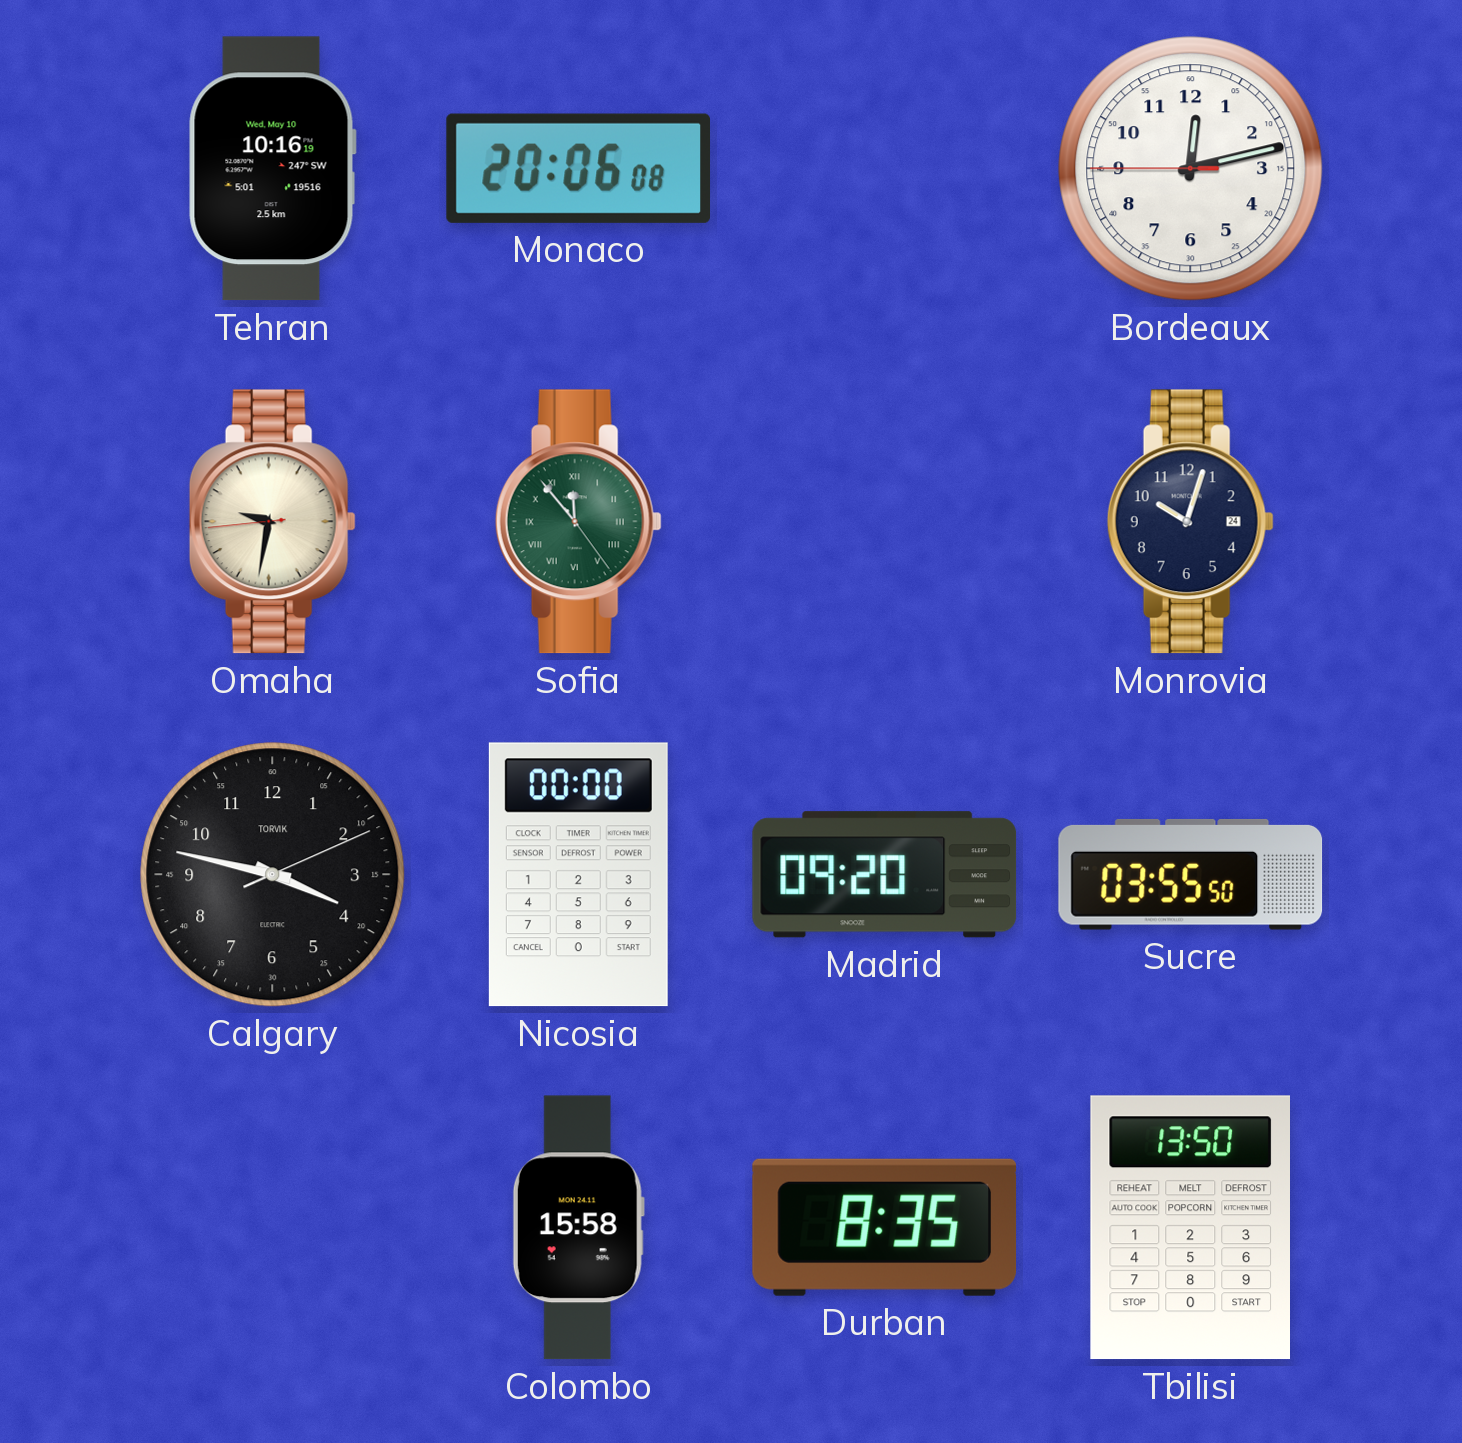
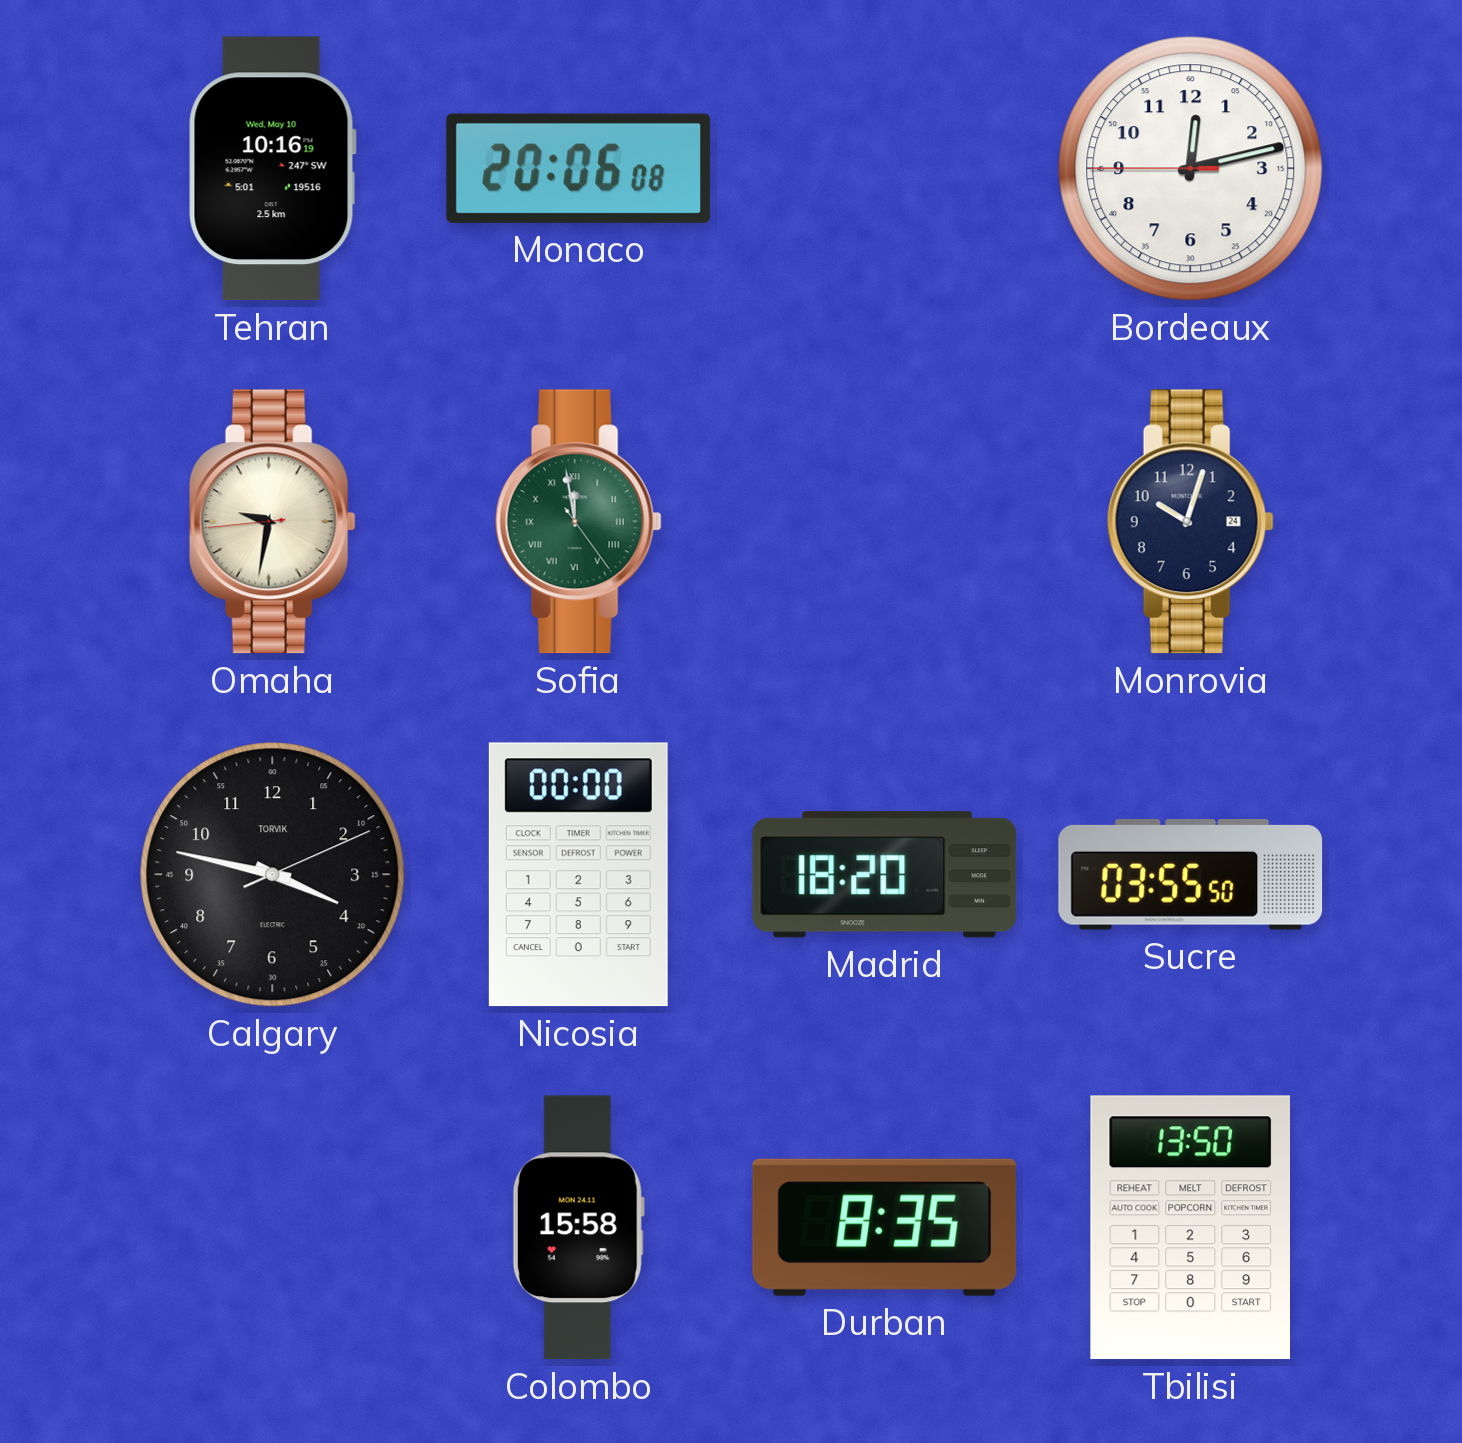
Sofia: 11:53 -> 11:58 (578, 522)
Madrid: 09:20 -> 18:20 (885, 875)
